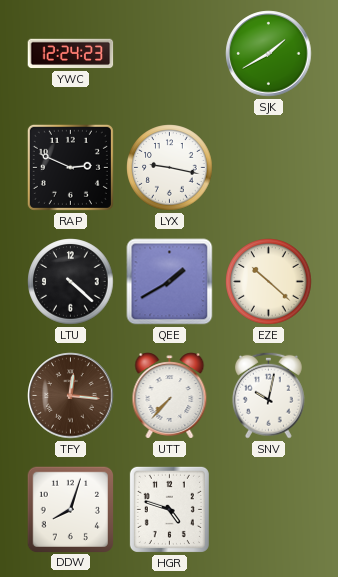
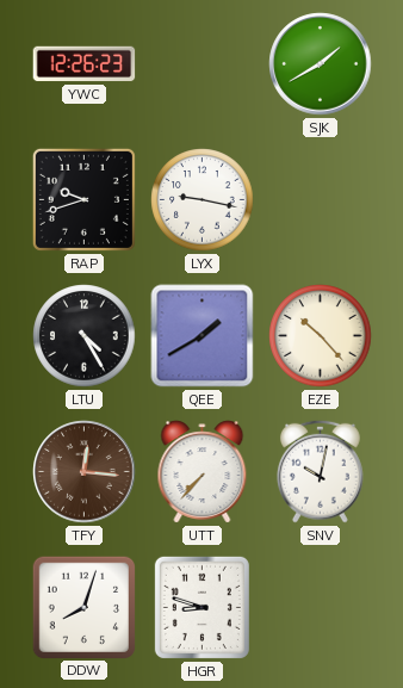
YWC: 12:24 -> 12:26 (85, 64)
RAP: 2:49 -> 9:42 (83, 199)
LTU: 4:22 -> 4:25 (85, 336)
EZE: 10:22 -> 10:23 (321, 336)
HGR: 4:48 -> 8:48 (201, 607)
